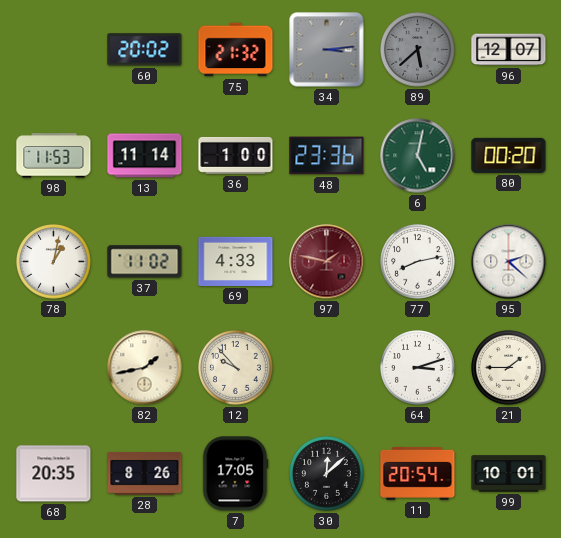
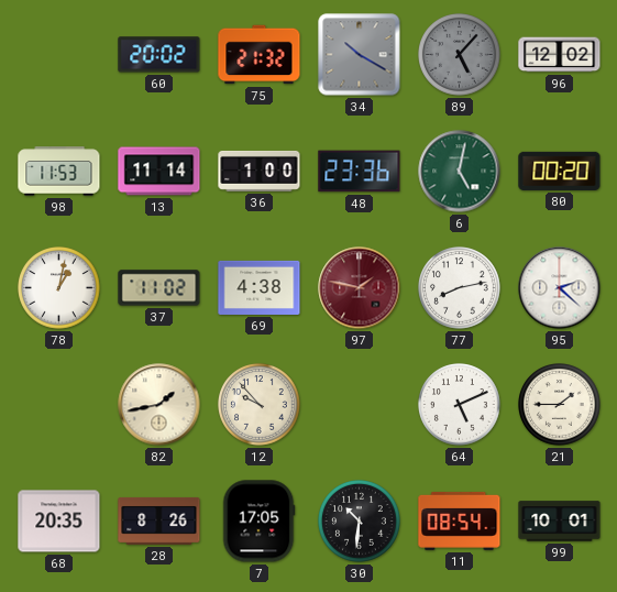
34: 3:14 -> 10:20 (360, 55)
89: 5:38 -> 5:07 (460, 55)
96: 12:07 -> 12:02 (560, 55)
69: 4:33 -> 4:38 (260, 287)
64: 3:12 -> 5:11 (460, 405)
30: 12:08 -> 10:31 (360, 522)
11: 20:54 -> 08:54 (460, 520)
